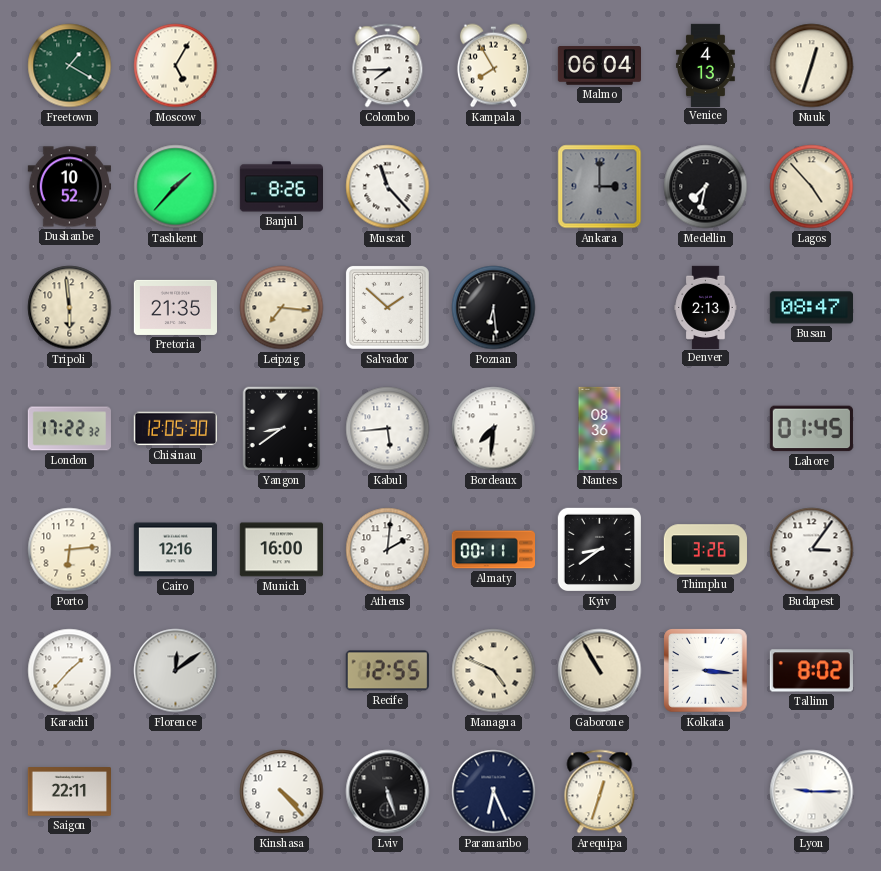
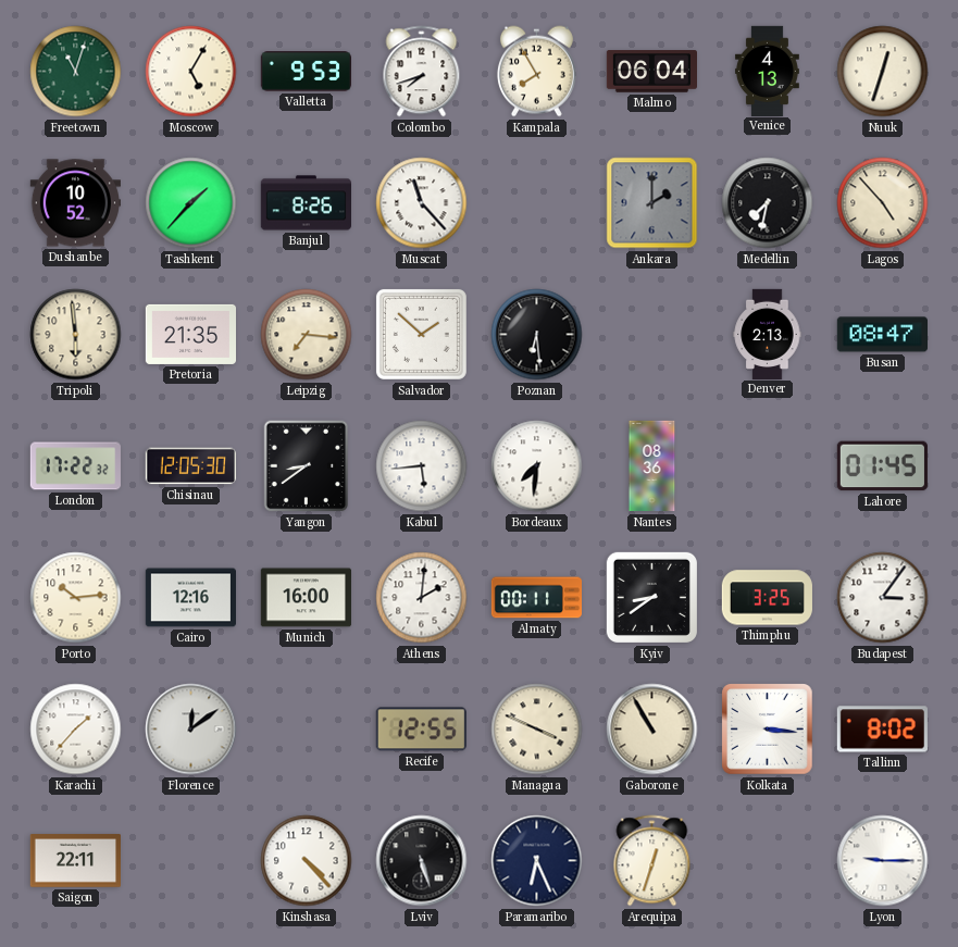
Freetown: 1:20 -> 11:03 (76, 72)
Valletta: none -> 9:53 (306, 72)
Colombo: 7:45 -> 7:42 (422, 72)
Ankara: 3:00 -> 2:00 (652, 203)
Porto: 6:14 -> 10:14 (76, 598)
Thimphu: 3:26 -> 3:25 (767, 598)
Managua: 4:49 -> 3:49 (537, 730)
